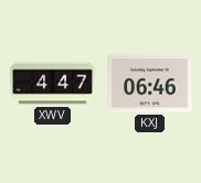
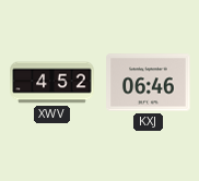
XWV: 4:47 -> 4:52 (52, 83)
